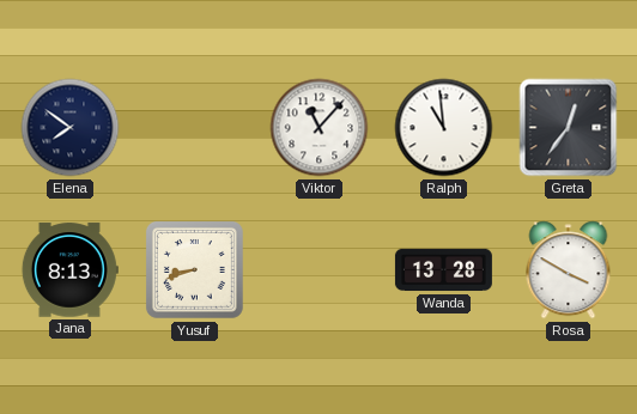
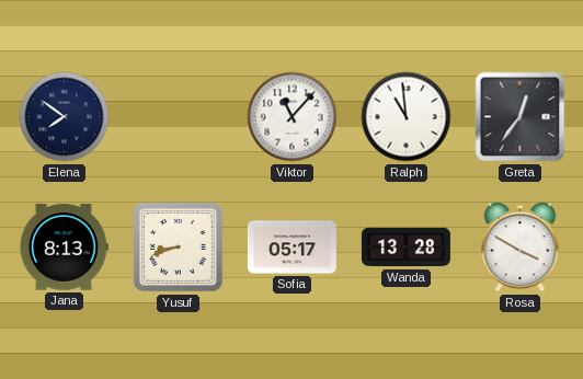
Sofia: none -> 05:17 (291, 248)
